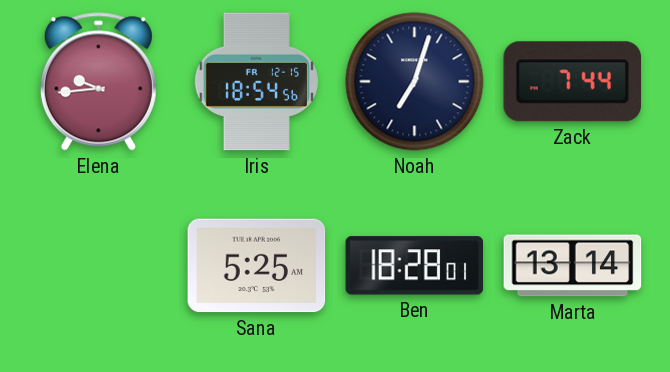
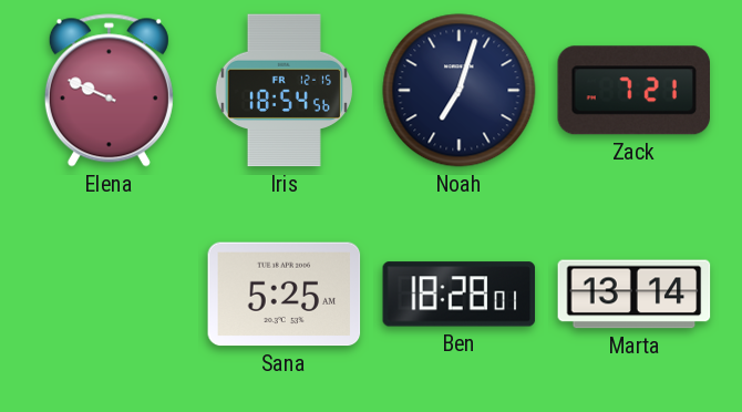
Elena: 9:44 -> 9:49 (109, 91)
Zack: 7:44 -> 7:21 (633, 91)
